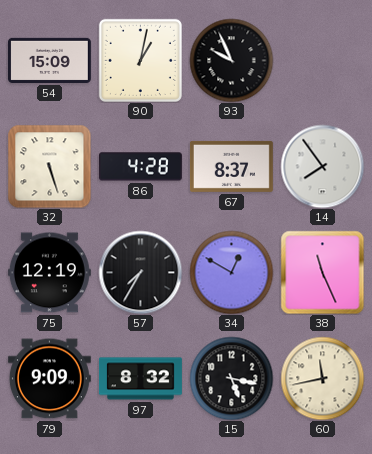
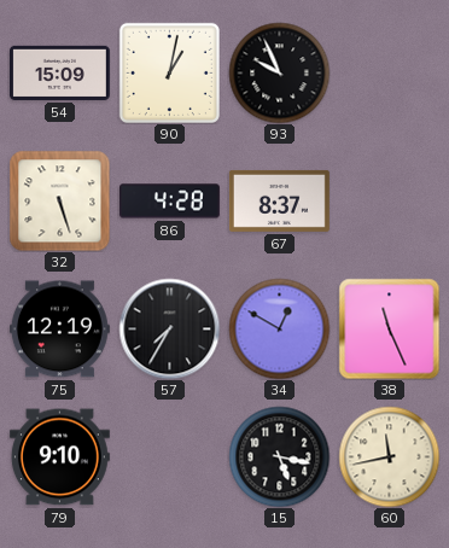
14: 7:54 -> none (322, 166)
79: 9:09 -> 9:10 (59, 457)
97: 8:32 -> none (140, 379)
